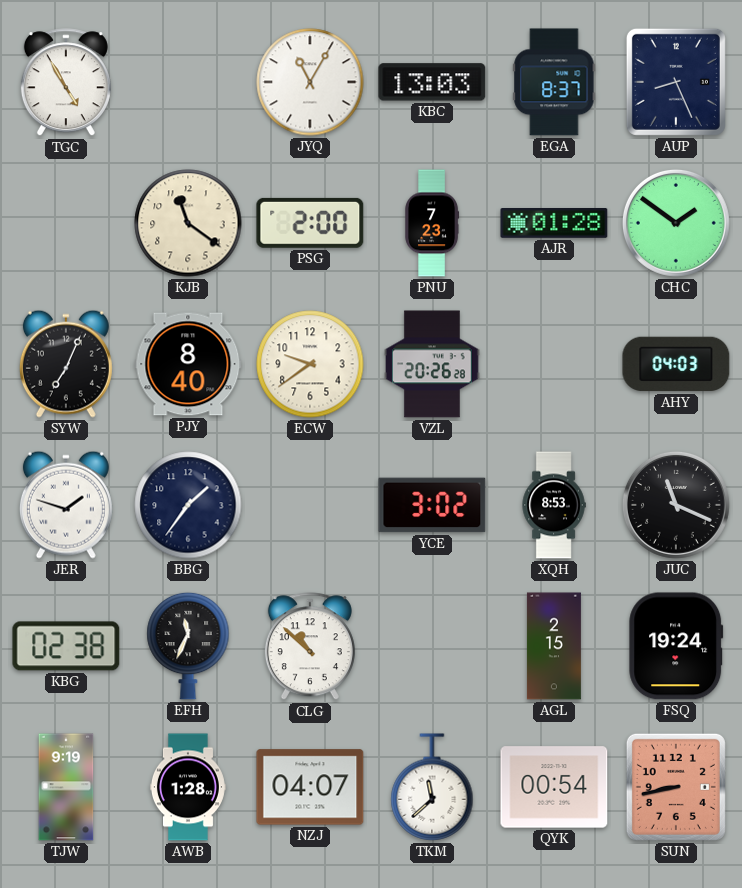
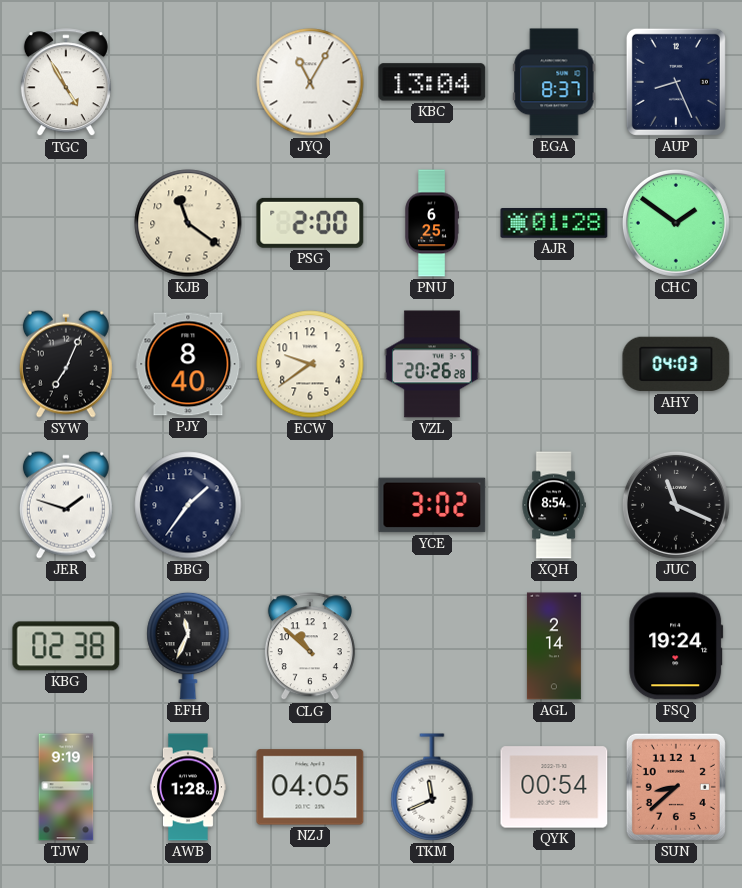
KBC: 13:03 -> 13:04 (432, 82)
PNU: 7:23 -> 6:25 (432, 223)
XQH: 8:53 -> 8:54 (554, 505)
AGL: 2:15 -> 2:14 (554, 646)
NZJ: 04:07 -> 04:05 (310, 787)
TKM: 11:38 -> 11:41 (432, 787)
SUN: 8:43 -> 8:38 (676, 787)
